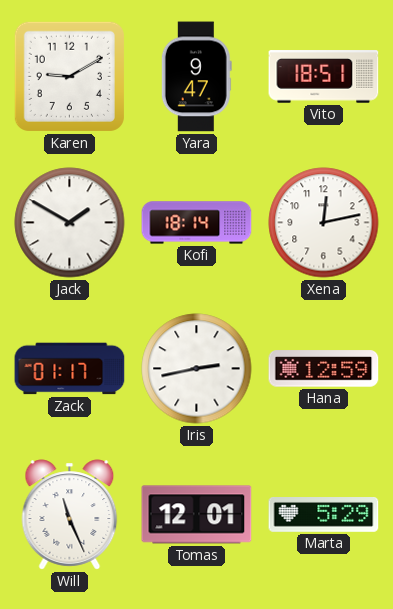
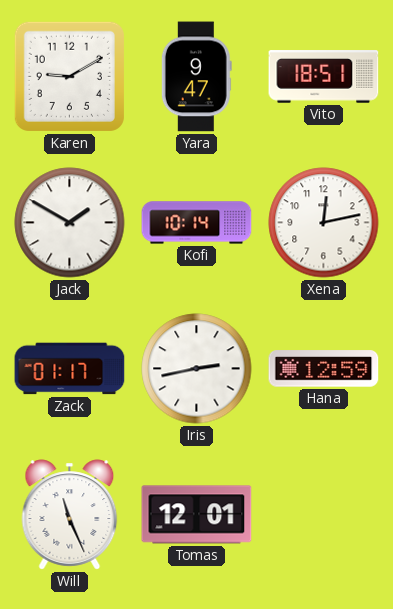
Kofi: 18:14 -> 10:14 (197, 223)
Marta: 5:29 -> none (324, 515)
